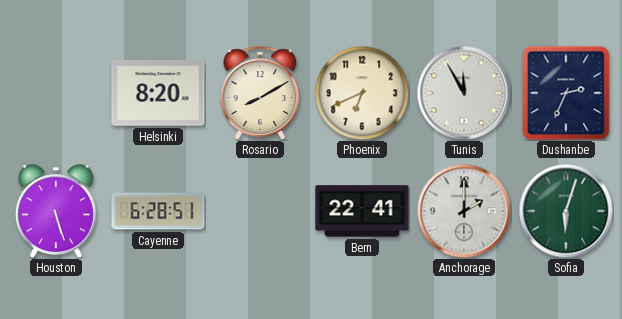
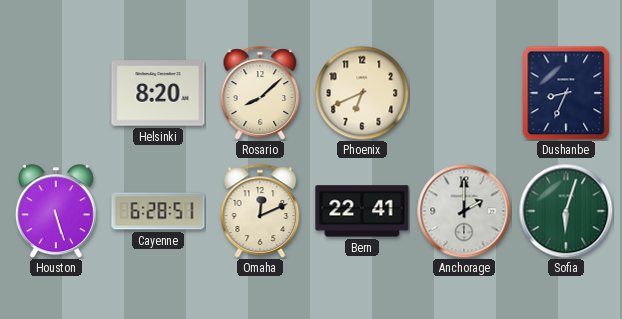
Rosario: 8:10 -> 8:08 (260, 93)
Tunis: 11:55 -> none (464, 93)
Dushanbe: 2:34 -> 8:34 (566, 93)
Omaha: none -> 12:11 (260, 211)
